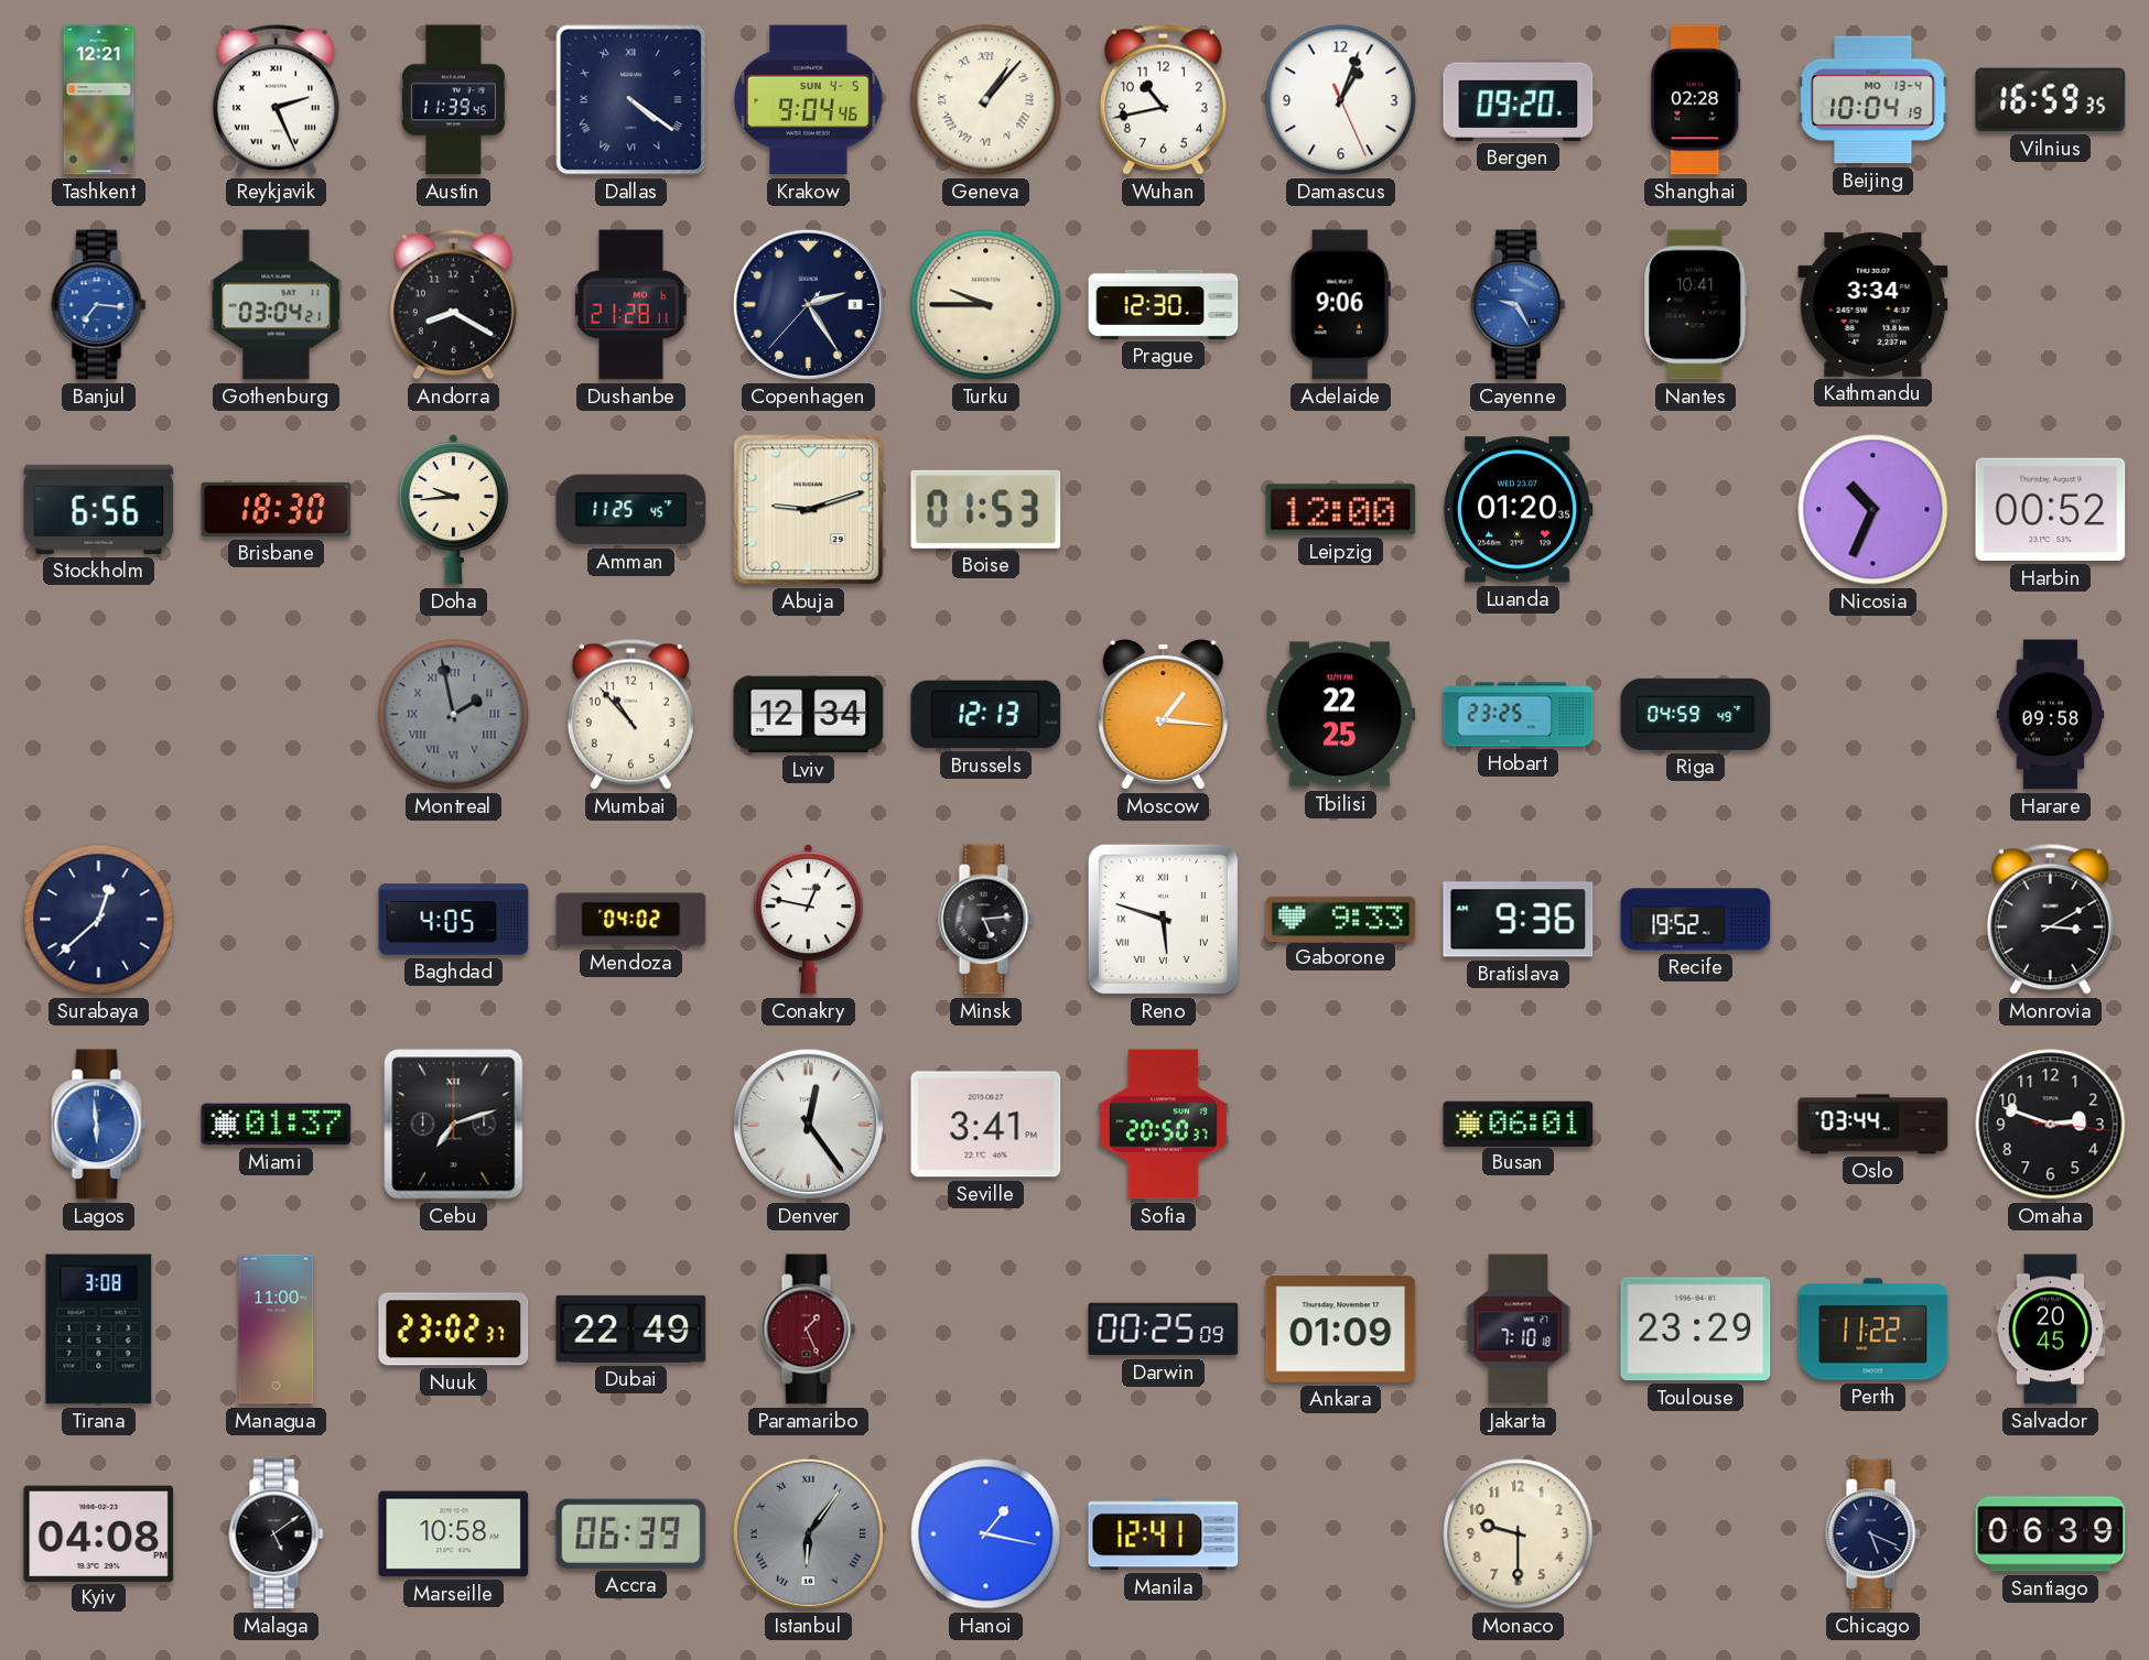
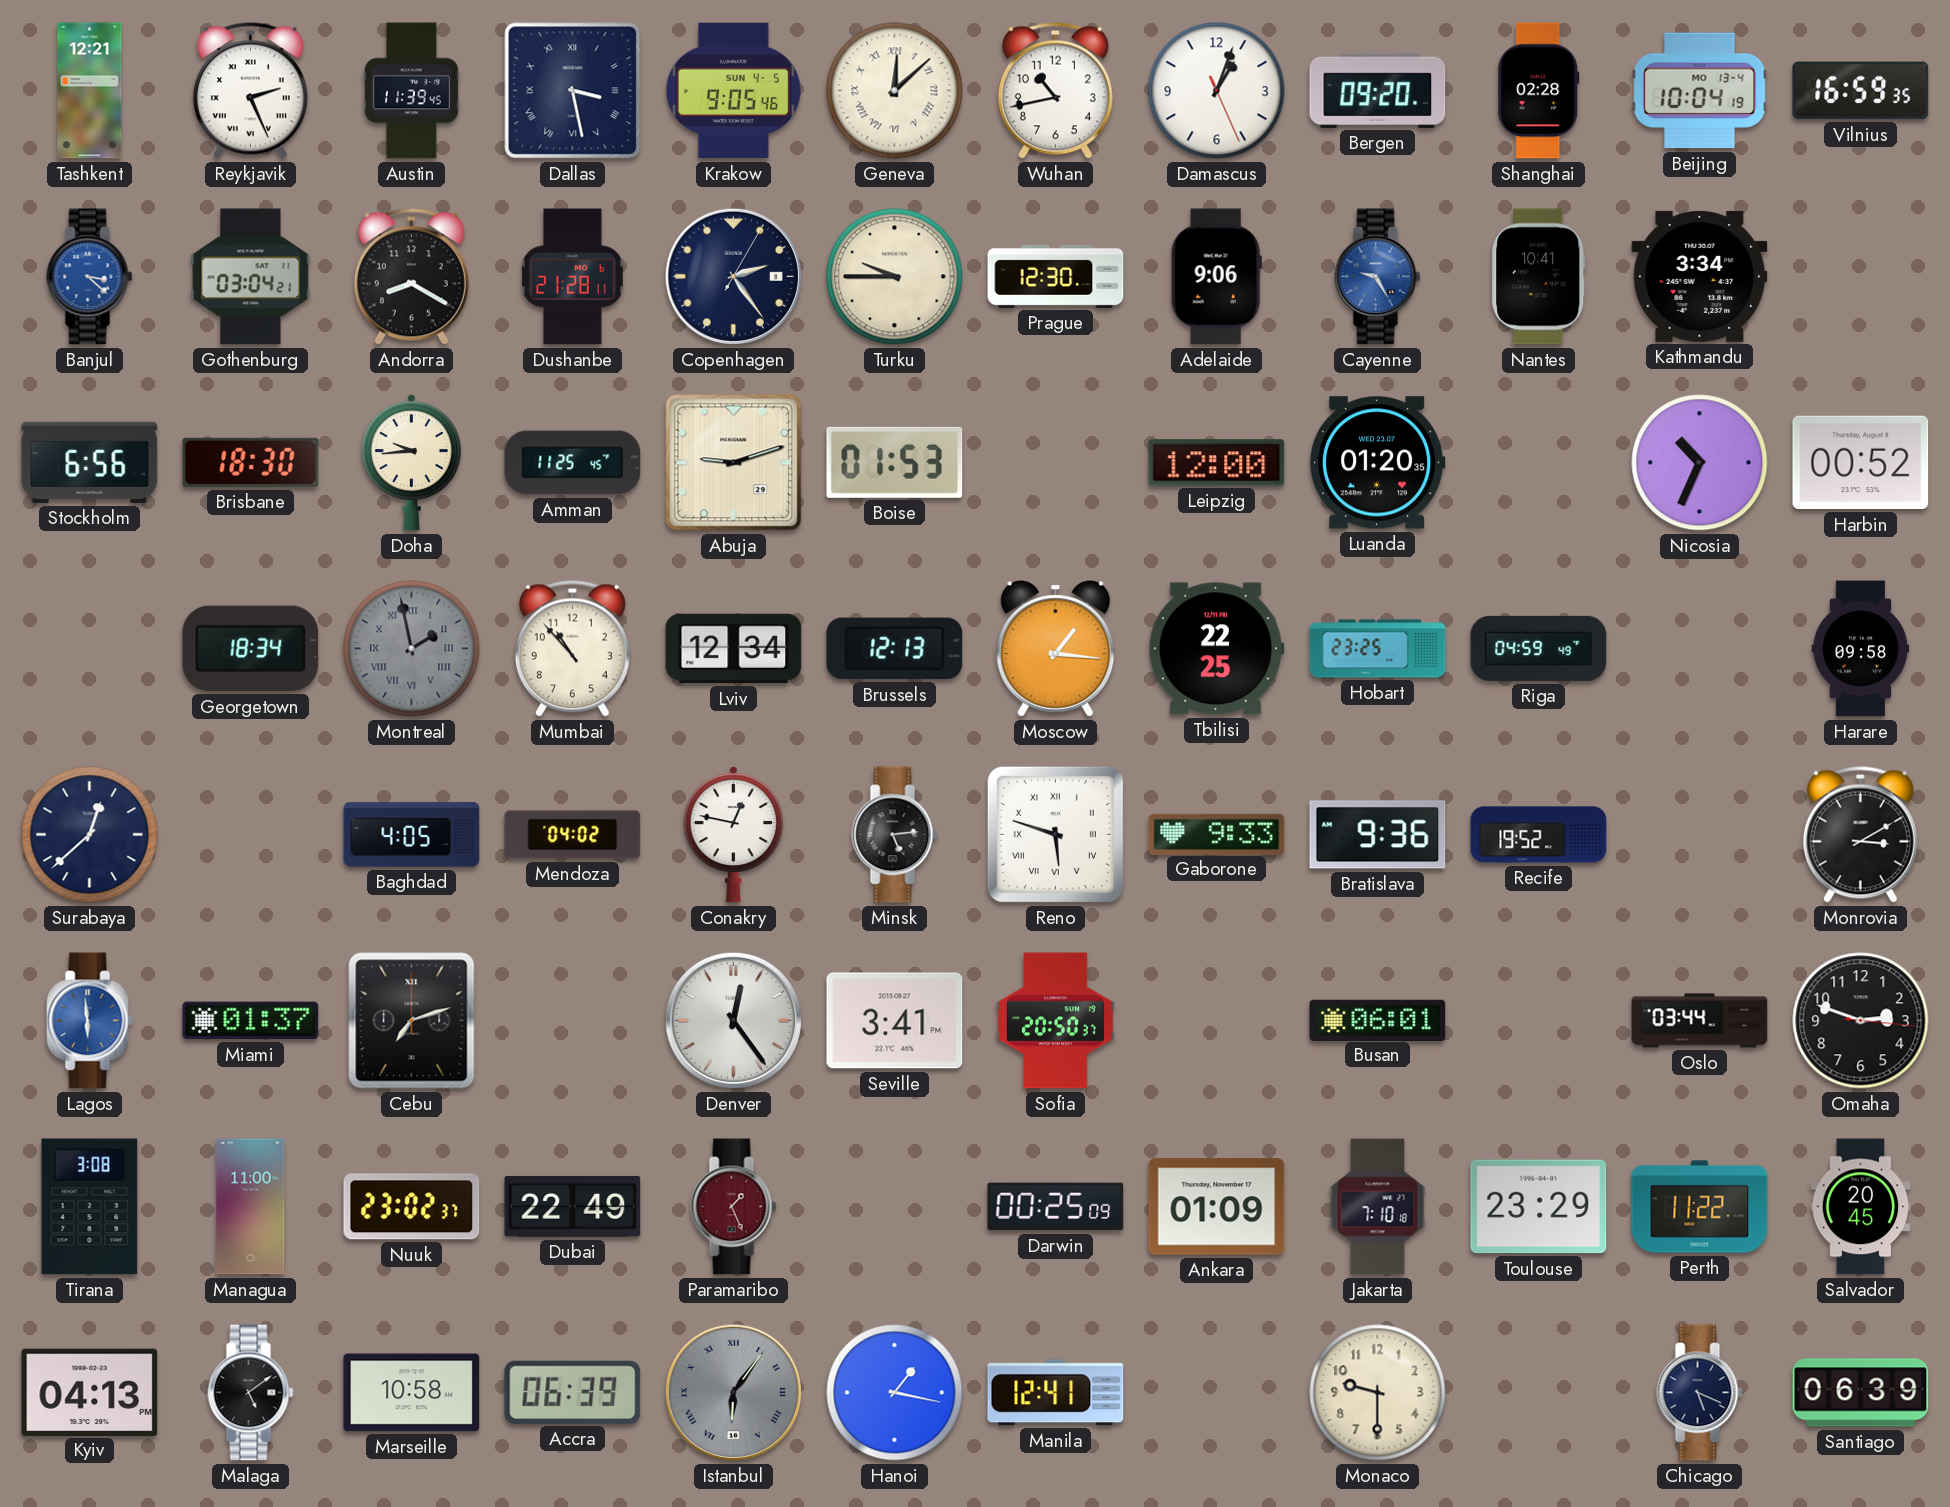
Dallas: 4:21 -> 3:28 (573, 91)
Krakow: 9:04 -> 9:05 (733, 91)
Geneva: 1:07 -> 12:08 (895, 91)
Banjul: 7:16 -> 3:22 (90, 277)
Copenhagen: 2:24:37 -> 2:24:05 (733, 276)
Georgetown: none -> 18:34 (251, 649)
Kyiv: 04:08 -> 04:13 (90, 1392)
